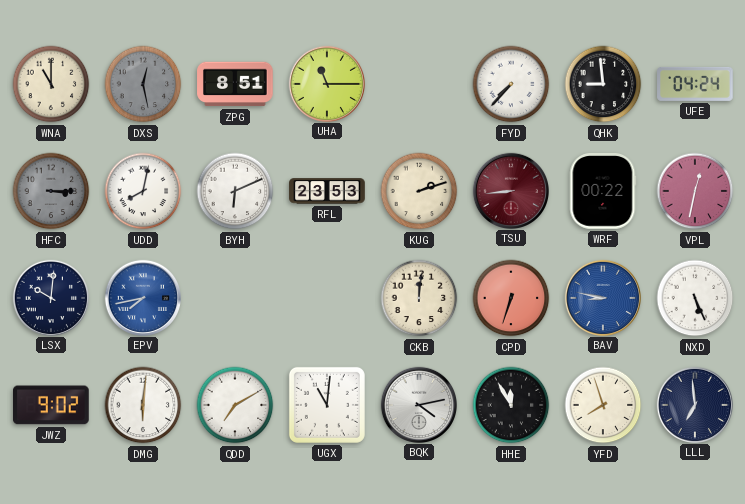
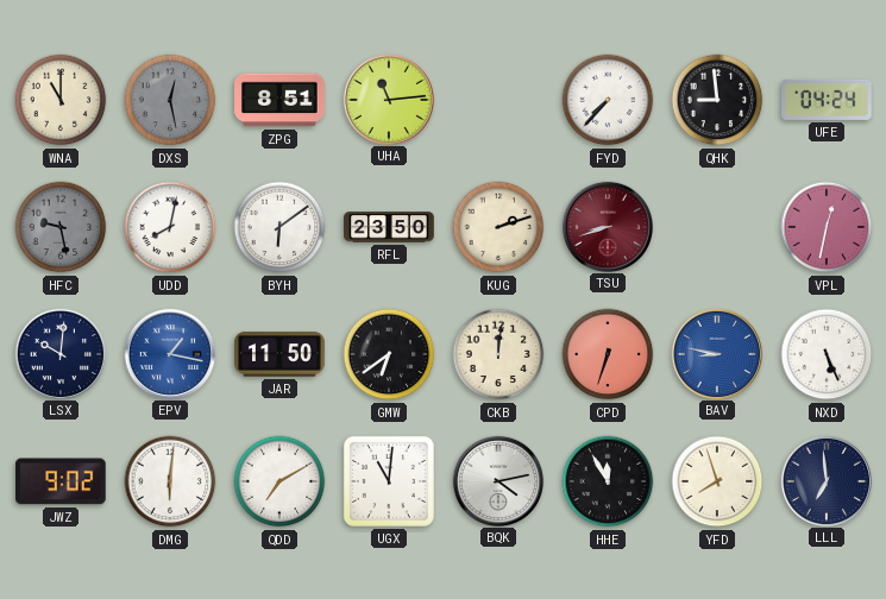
UHA: 11:15 -> 11:14 (388, 99)
HFC: 3:15 -> 9:28 (61, 227)
BYH: 6:11 -> 6:09 (279, 227)
RFL: 23:53 -> 23:50 (389, 227)
TSU: 8:44 -> 8:42 (607, 226)
WRF: 00:22 -> none (603, 191)
EPV: 7:43 -> 1:17 (169, 353)
JAR: none -> 11:50 (279, 354)
GMW: none -> 6:39 (389, 354)
